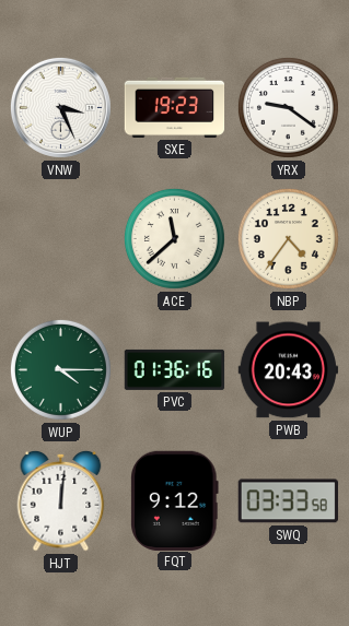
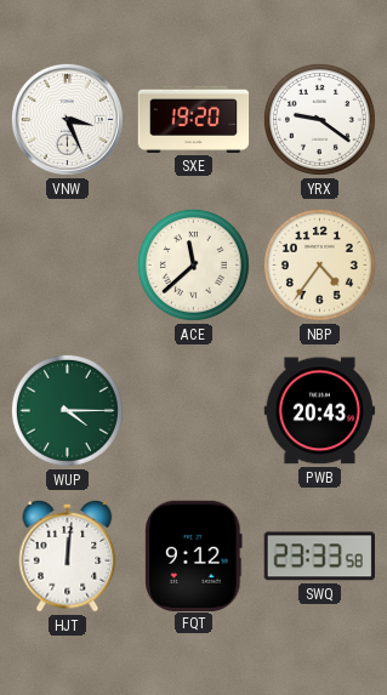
SXE: 19:23 -> 19:20 (194, 119)
PVC: 01:36 -> none (175, 369)
SWQ: 03:33 -> 23:33 (319, 557)
